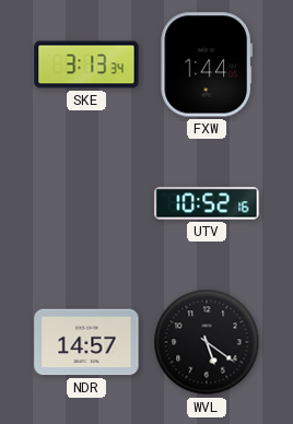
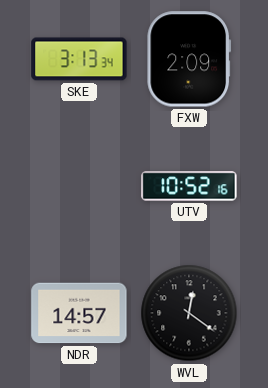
FXW: 1:44 -> 2:09 (189, 59)
WVL: 5:21 -> 12:21 (189, 313)
